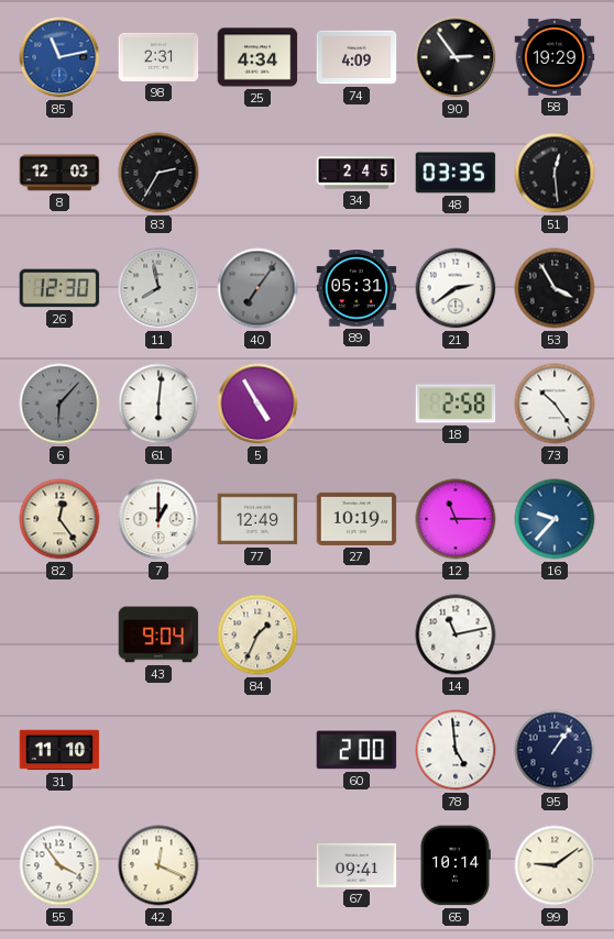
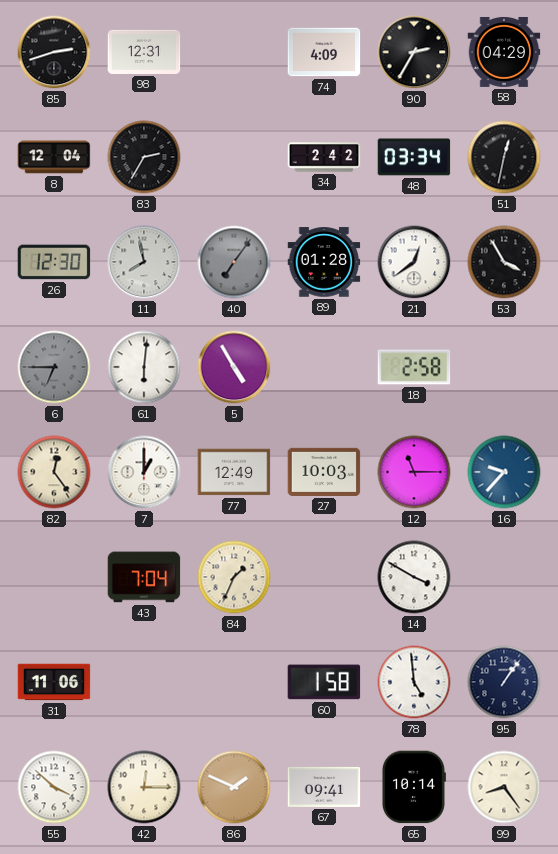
85: 11:13 -> 2:42 (54, 52)
85 dial: blue -> black (54, 52)
98: 2:31 -> 12:31 (144, 52)
25: 4:34 -> none (257, 57)
90: 2:54 -> 2:35 (414, 52)
58: 19:29 -> 04:29 (504, 52)
8: 12:03 -> 12:04 (54, 157)
34: 2:45 -> 2:42 (324, 157)
48: 03:35 -> 03:34 (414, 157)
51: 12:29 -> 12:32 (504, 157)
89: 05:31 -> 01:28 (324, 262)
21: 2:39 -> 12:39 (414, 262)
6: 6:07 -> 6:45 (54, 367)
73: 10:24 -> none (555, 404)
27: 10:19 -> 10:03 (324, 472)
43: 9:04 -> 7:04 (144, 577)
14: 11:13 -> 3:50 (414, 577)
31: 11:10 -> 11:06 (54, 682)
60: 2:00 -> 1:58 (324, 682)
55: 3:54 -> 3:52 (54, 787)
42: 12:19 -> 12:15 (144, 787)
86: none -> 1:49 (234, 787)
99: 9:09 -> 8:24 (504, 787)
